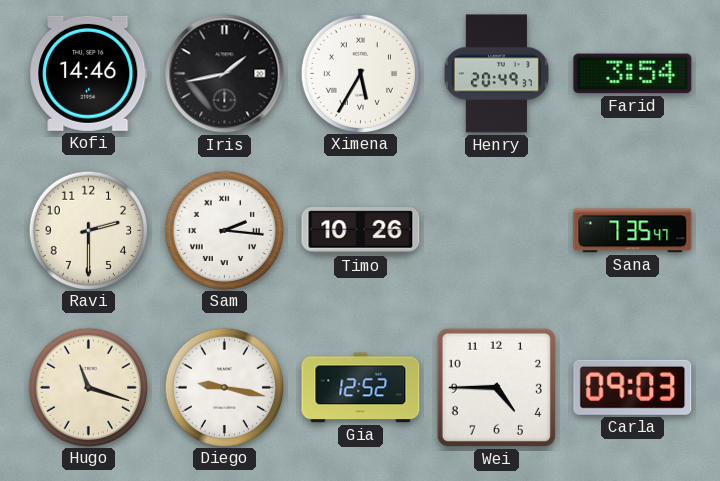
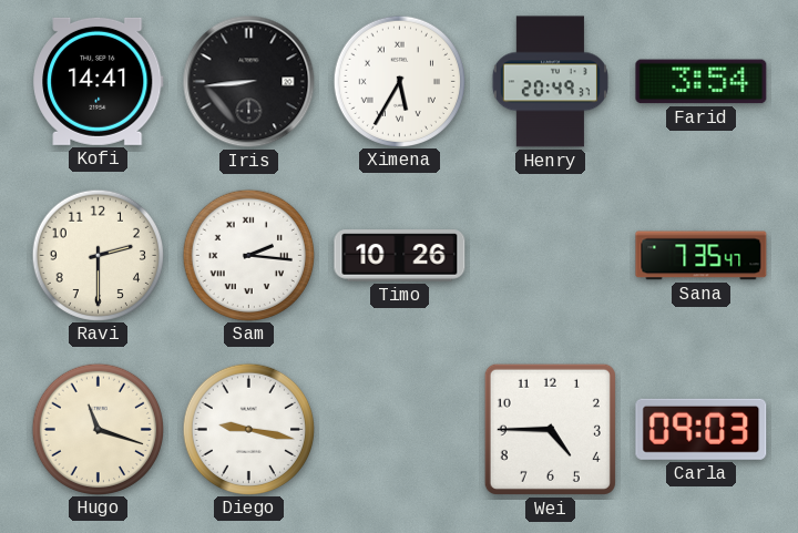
Kofi: 14:46 -> 14:41 (99, 81)
Iris: 1:43 -> 8:44 (249, 82)
Gia: 12:52 -> none (361, 388)
